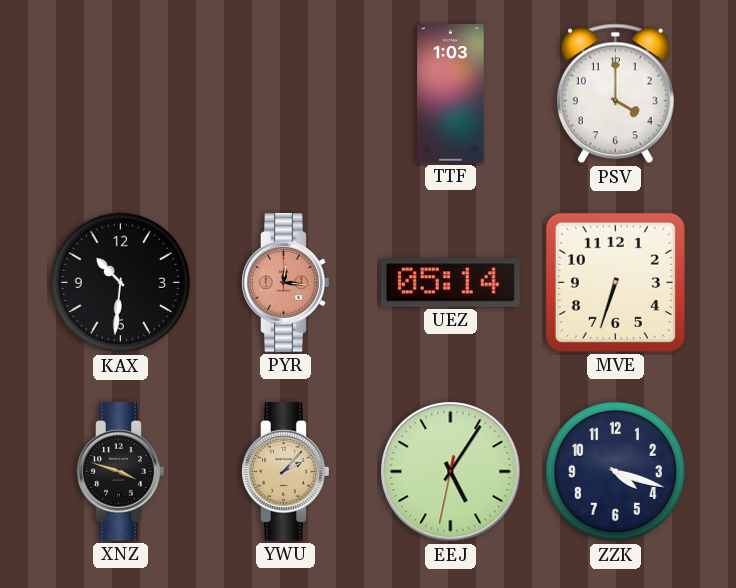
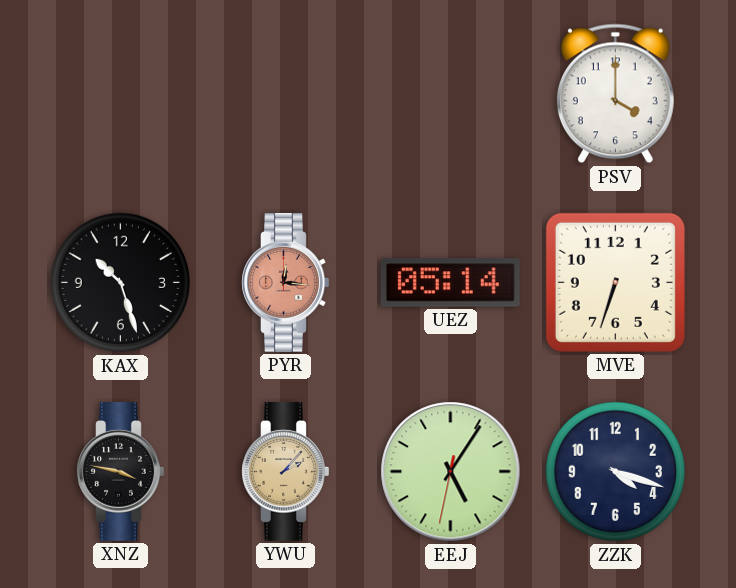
TTF: 1:03 -> none (451, 94)
KAX: 10:31 -> 10:27 (121, 283)
XNZ: 3:48 -> 3:47 (121, 472)
